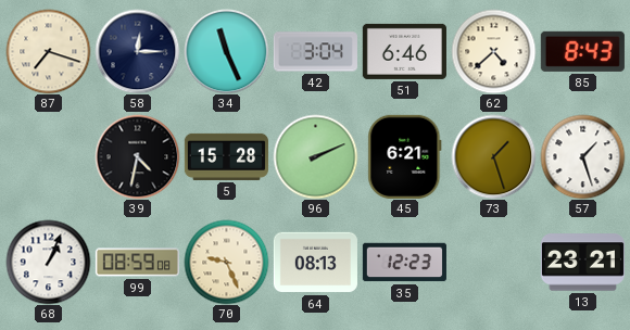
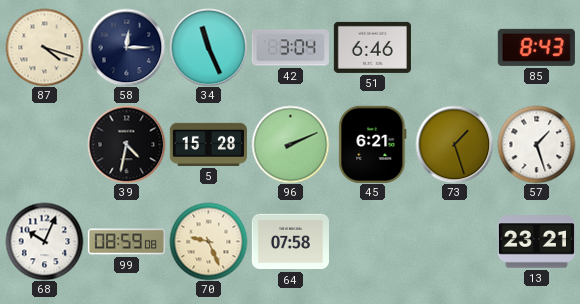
87: 7:18 -> 4:18 (44, 47)
62: 4:38 -> none (493, 51)
68: 1:04 -> 10:04 (44, 241)
64: 08:13 -> 07:58 (290, 242)
35: 12:23 -> none (404, 263)
